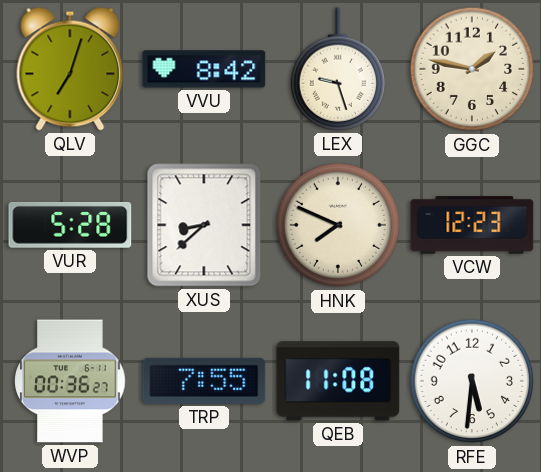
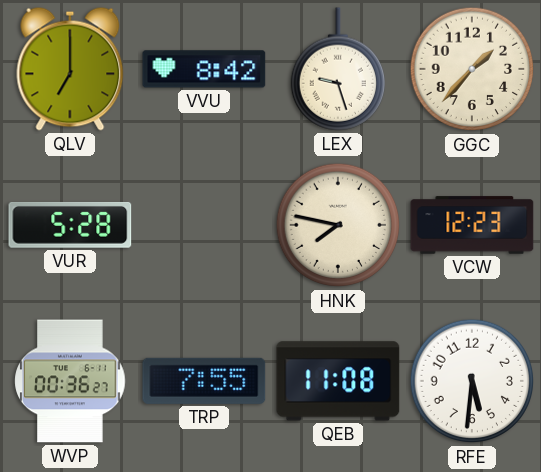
QLV: 7:03 -> 7:00 (70, 69)
GGC: 1:47 -> 1:37 (472, 69)
XUS: 8:38 -> none (204, 225)
HNK: 7:49 -> 7:47 (338, 225)
